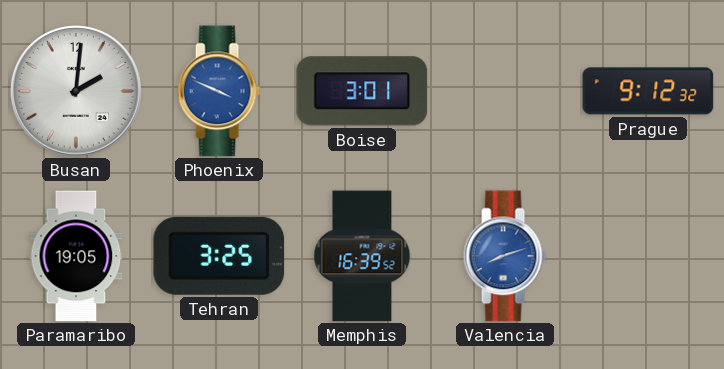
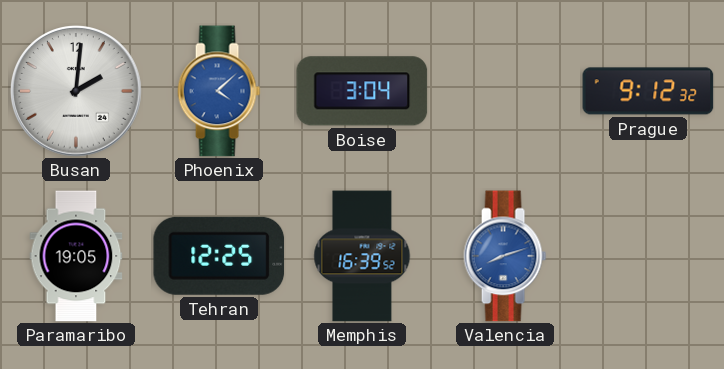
Phoenix: 3:49 -> 4:08 (219, 91)
Boise: 3:01 -> 3:04 (362, 91)
Tehran: 3:25 -> 12:25 (219, 256)
